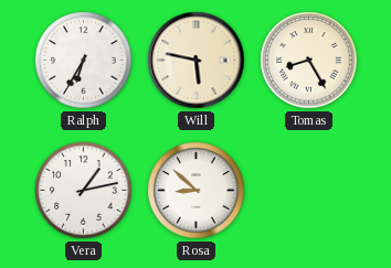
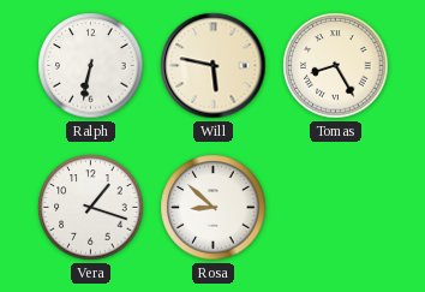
Ralph: 6:35 -> 6:32 (91, 66)
Vera: 1:13 -> 1:18 (91, 208)
